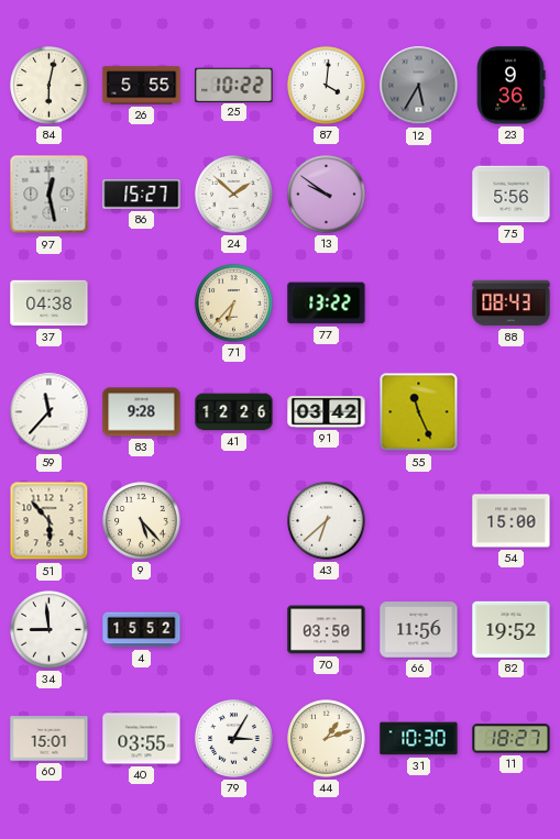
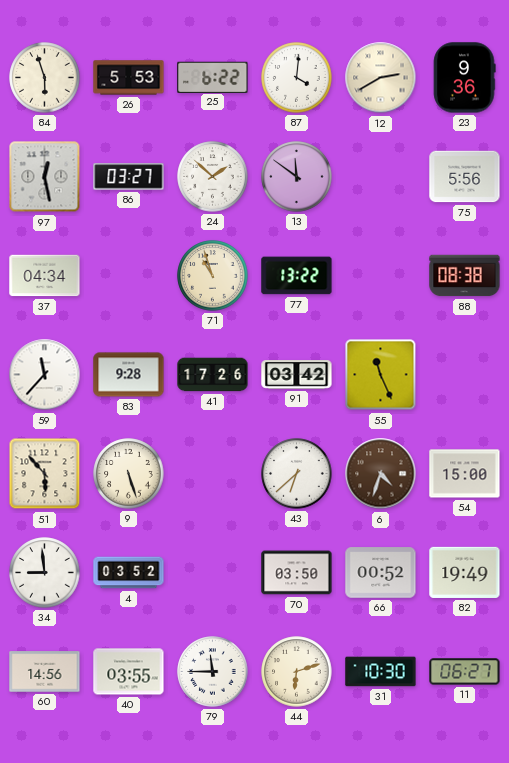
84: 6:02 -> 5:57 (45, 78)
26: 5:55 -> 5:53 (129, 78)
25: 10:22 -> 6:22 (213, 77)
12: 5:35 -> 2:40 (381, 78)
12 dial: grey -> cream (381, 78)
86: 15:27 -> 03:27 (129, 177)
13: 9:51 -> 11:51 (297, 177)
37: 04:38 -> 04:34 (45, 276)
71: 6:37 -> 10:57 (213, 276)
88: 08:43 -> 08:38 (465, 276)
41: 12:26 -> 17:26 (213, 375)
9: 5:23 -> 5:27 (129, 474)
6: none -> 4:33 (381, 474)
4: 15:52 -> 03:52 (129, 573)
66: 11:56 -> 00:52 (381, 573)
82: 19:52 -> 19:49 (465, 572)
60: 15:01 -> 14:56 (45, 672)
79: 3:05 -> 11:45 (213, 672)
44: 1:12 -> 6:12 (297, 672)
11: 18:27 -> 06:27 (465, 672)
